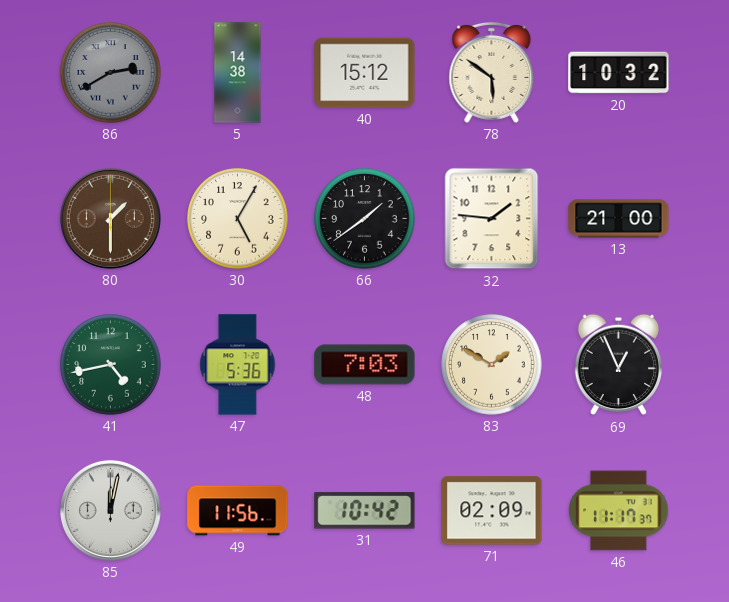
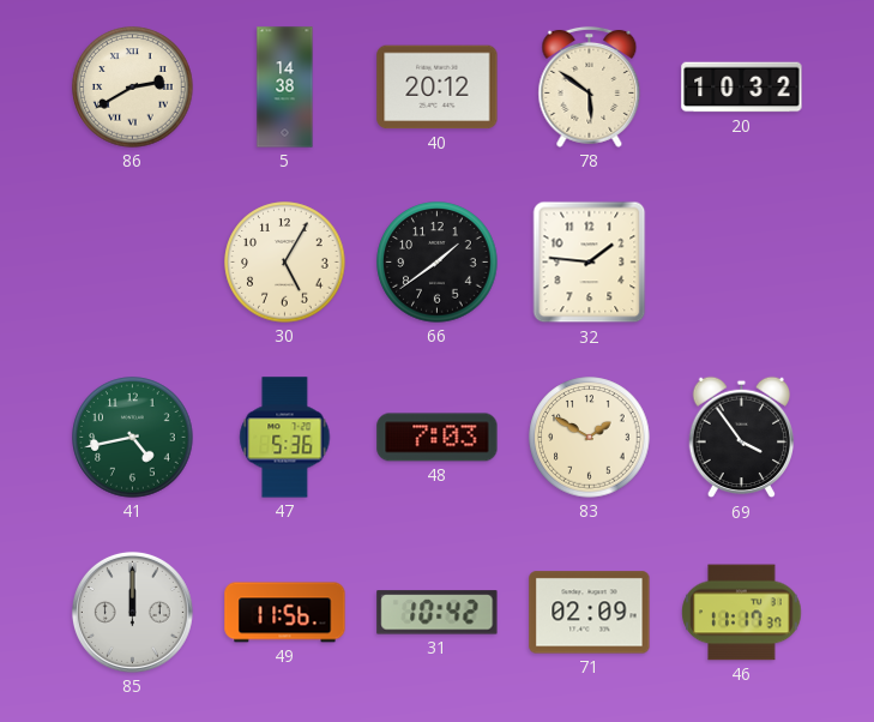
86 dial: grey -> cream (133, 88)
40: 15:12 -> 20:12 (438, 88)
80: 1:30 -> none (110, 218)
13: 21:00 -> none (619, 219)
69: 12:56 -> 3:54 (742, 438)
85: 12:02 -> 12:00 (132, 612)
